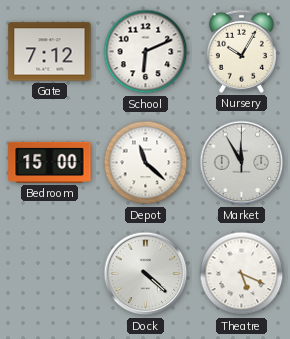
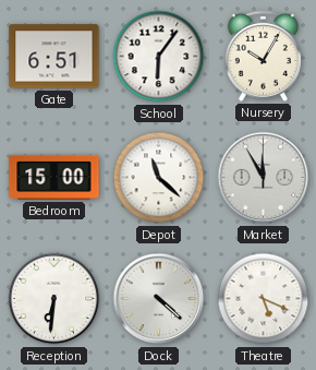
Gate: 7:12 -> 6:51 (54, 57)
School: 6:11 -> 6:06 (159, 57)
Reception: none -> 6:31 (54, 299)
